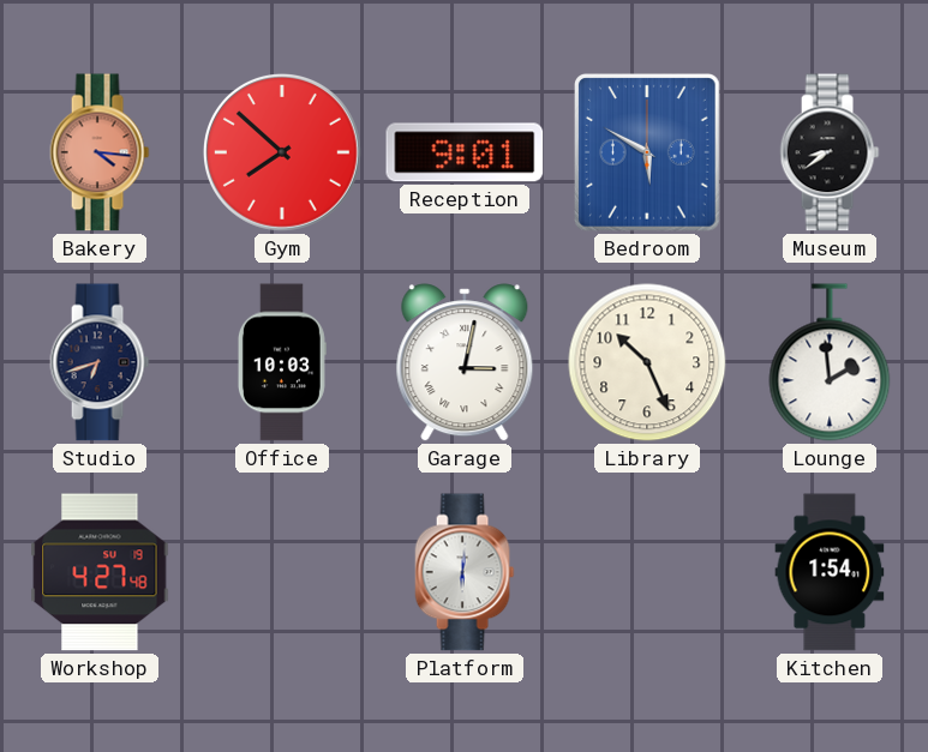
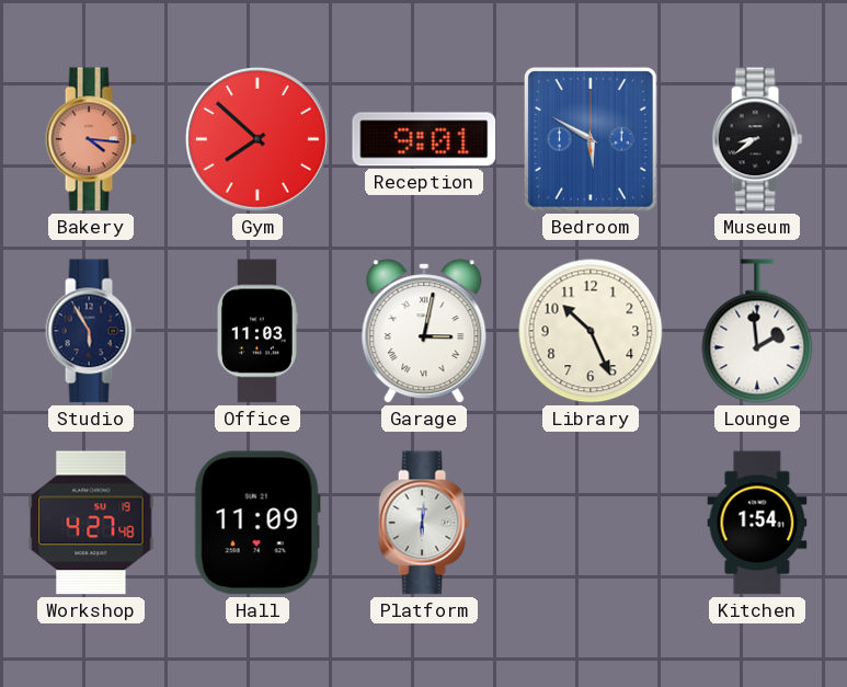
Studio: 6:42 -> 5:55 (91, 331)
Office: 10:03 -> 11:03 (257, 331)
Hall: none -> 11:09 (257, 523)
